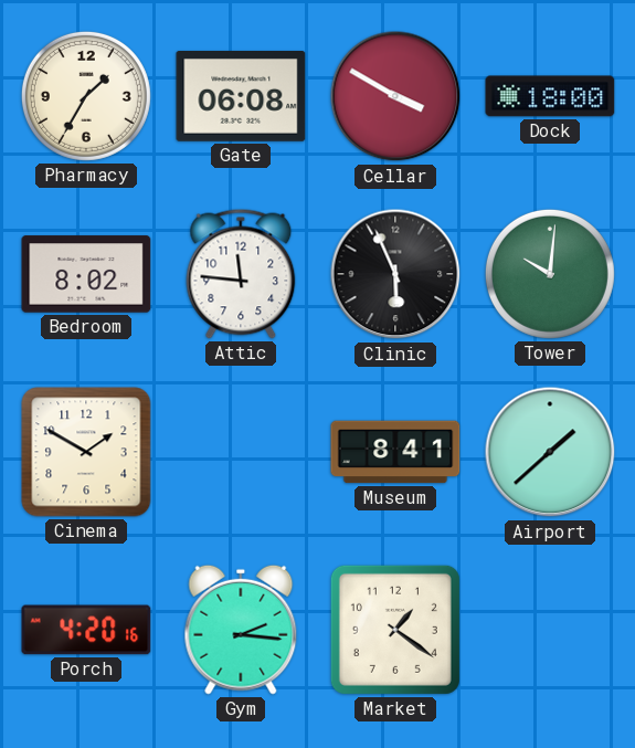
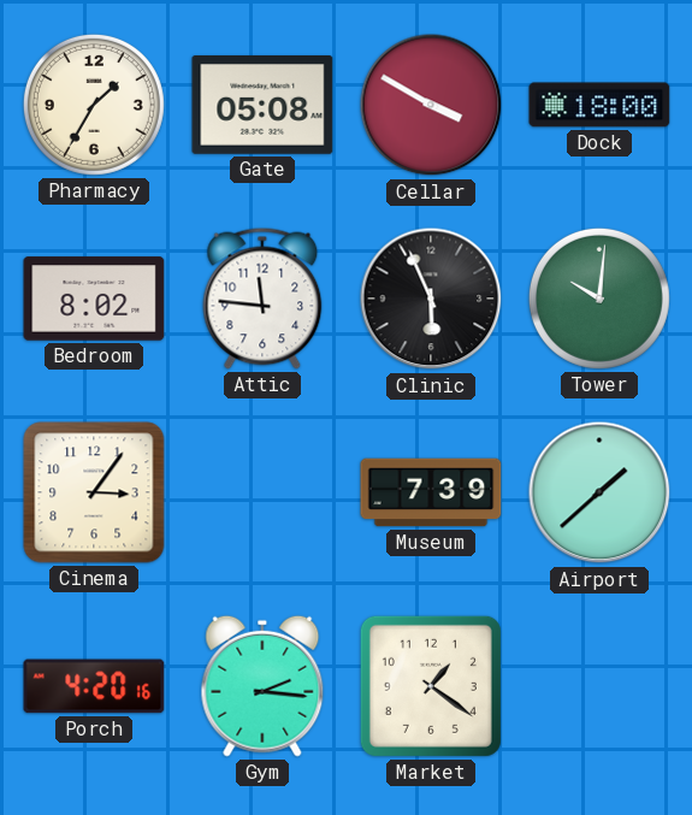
Gate: 06:08 -> 05:08 (262, 106)
Cinema: 1:50 -> 3:06 (94, 492)
Museum: 8:41 -> 7:39 (431, 492)
